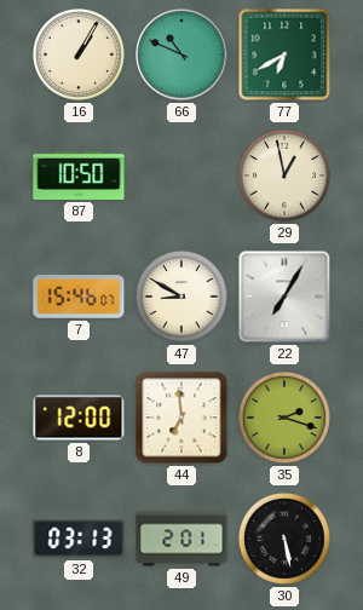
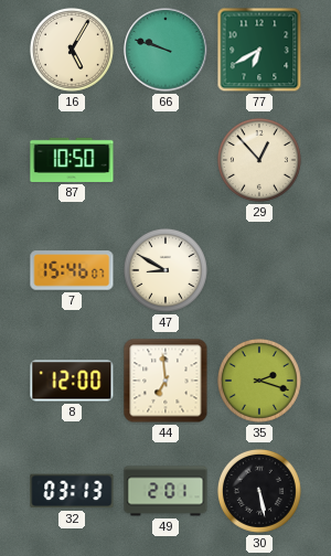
16: 1:05 -> 5:05 (72, 50)
66: 10:49 -> 9:48 (165, 50)
29: 12:58 -> 12:53 (259, 160)
22: 7:05 -> none (284, 297)
